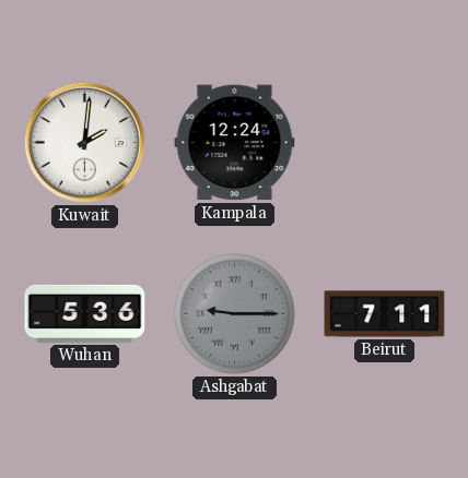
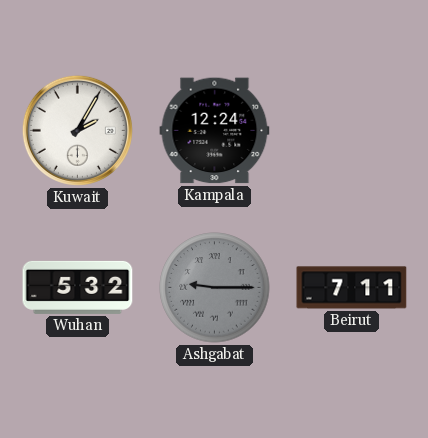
Kuwait: 2:01 -> 2:05 (77, 130)
Wuhan: 5:36 -> 5:32 (78, 287)
